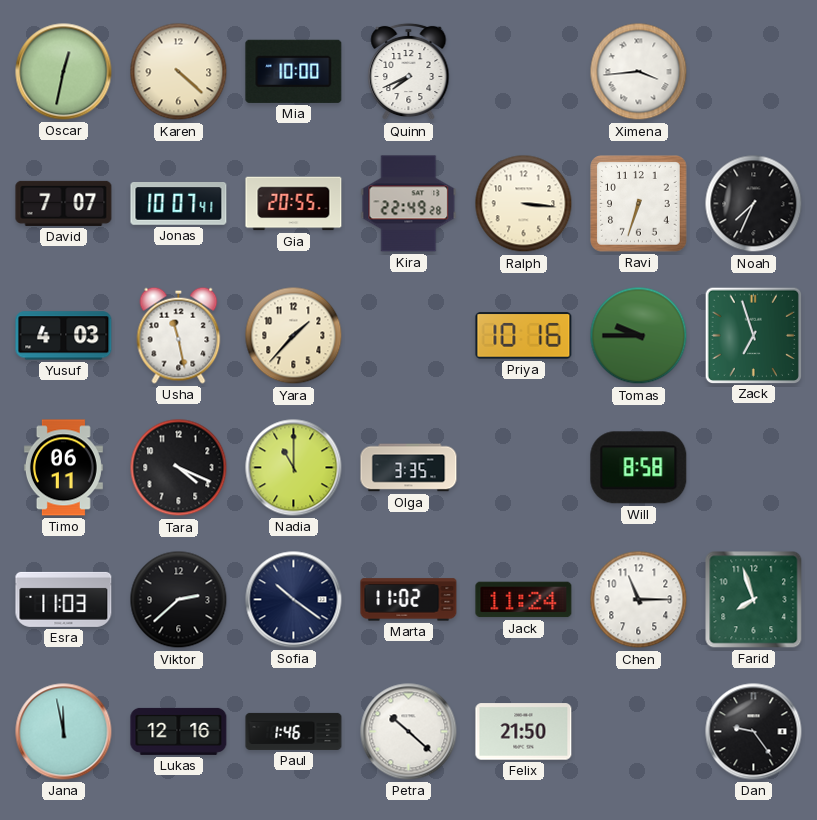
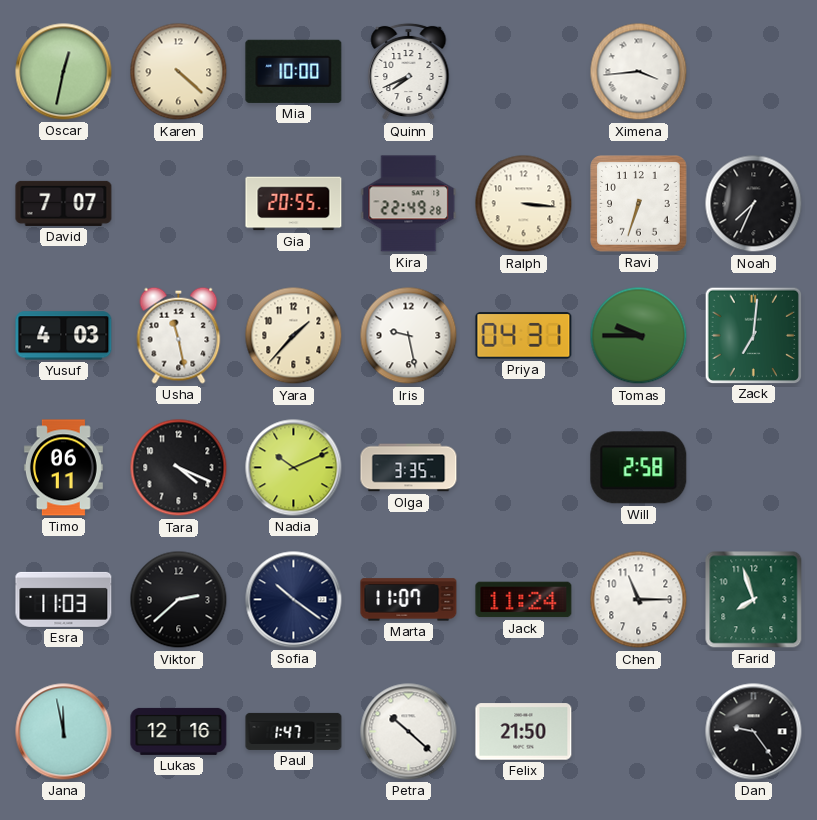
Jonas: 10:07 -> none (179, 204)
Iris: none -> 9:28 (409, 336)
Priya: 10:16 -> 04:31 (524, 336)
Zack: 6:57 -> 7:01 (753, 335)
Nadia: 11:00 -> 10:11 (294, 468)
Will: 8:58 -> 2:58 (639, 468)
Marta: 11:02 -> 11:07 (409, 600)
Paul: 1:46 -> 1:47 (294, 731)
